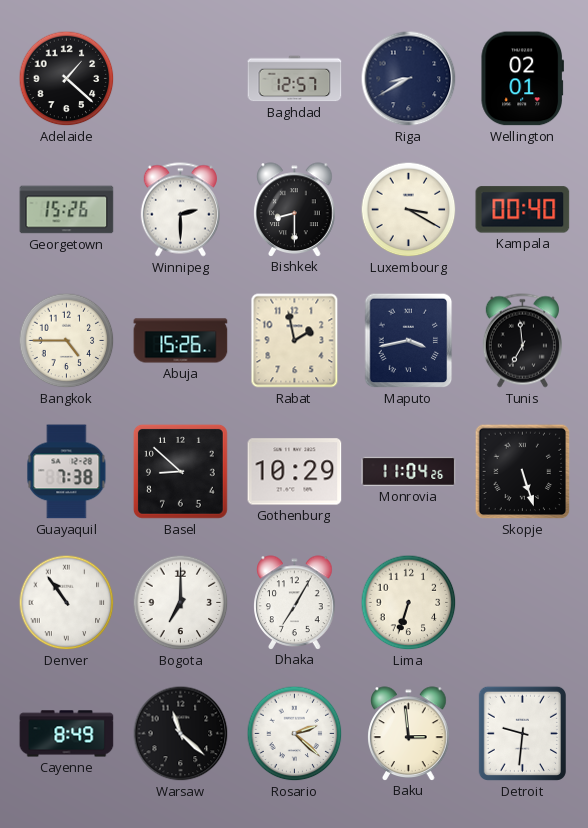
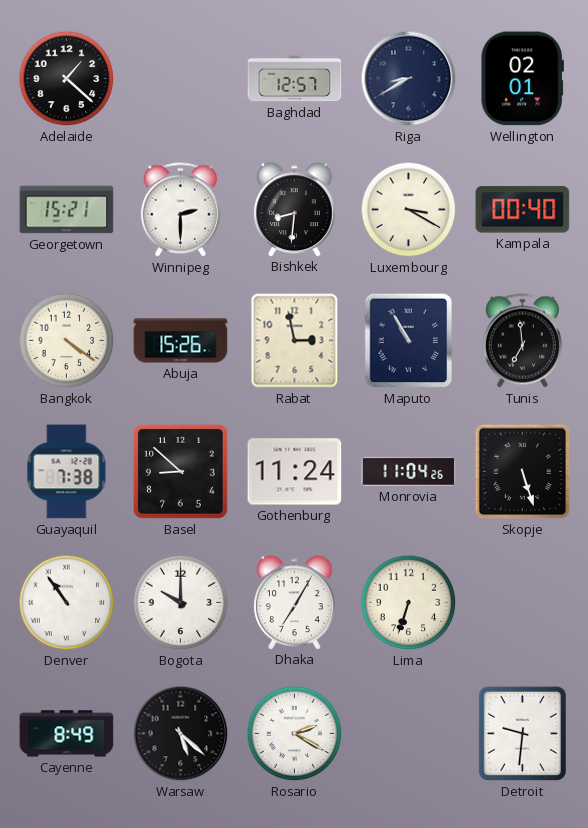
Georgetown: 15:26 -> 15:21 (67, 210)
Bishkek: 8:30 -> 8:31 (295, 209)
Bangkok: 4:45 -> 4:21 (67, 341)
Rabat: 1:58 -> 2:58 (295, 341)
Maputo: 3:43 -> 10:55 (409, 341)
Gothenburg: 10:29 -> 11:24 (295, 472)
Bogota: 7:00 -> 10:00 (181, 603)
Warsaw: 11:22 -> 5:22 (181, 734)
Rosario: 2:22 -> 2:20 (295, 734)
Baku: 2:59 -> none (409, 733)
